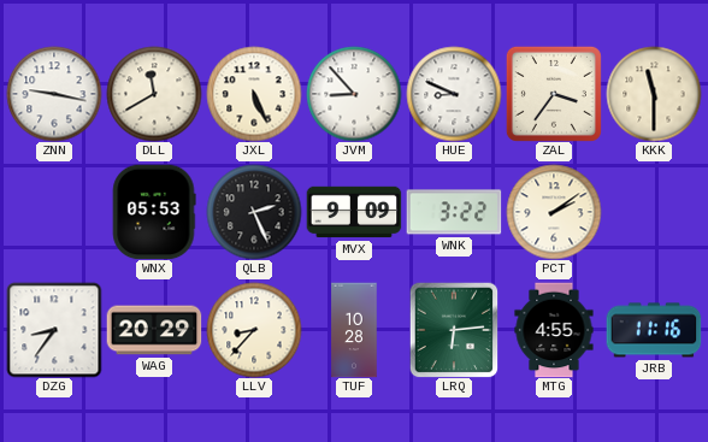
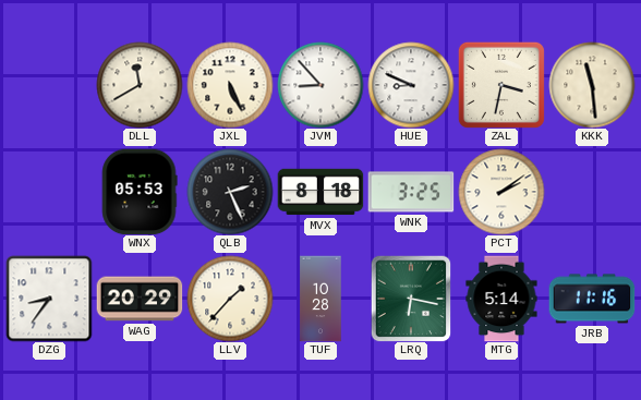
ZNN: 9:17 -> none (54, 94)
ZAL: 3:36 -> 3:32 (501, 85)
KKK: 11:30 -> 11:29 (592, 85)
MVX: 9:09 -> 8:18 (320, 192)
WNK: 3:22 -> 3:25 (411, 192)
LLV: 8:37 -> 1:37 (230, 299)
LRQ: 6:14 -> 6:17 (411, 299)
MTG: 4:55 -> 5:14 (501, 299)
